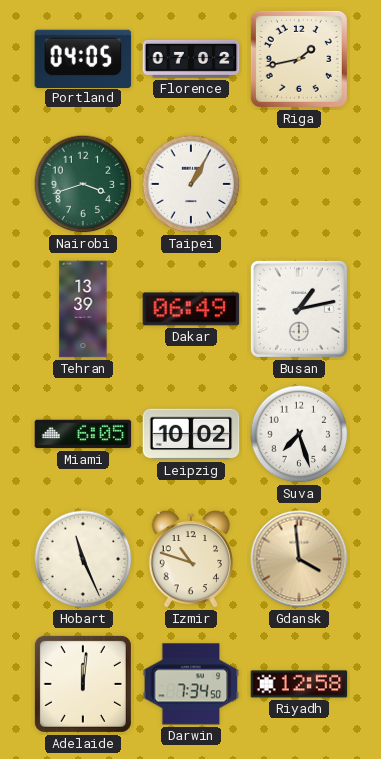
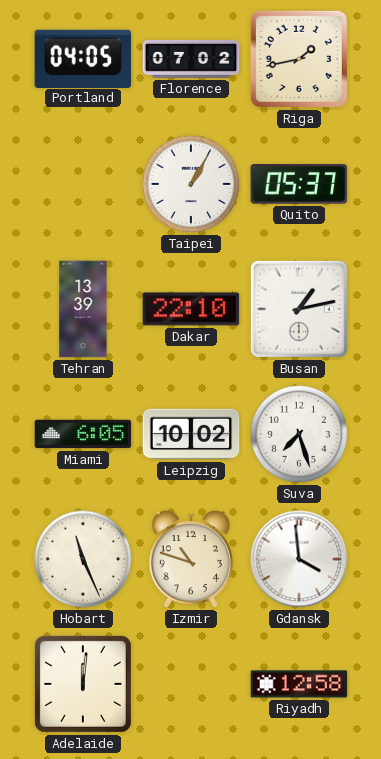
Nairobi: 3:42 -> none (83, 184)
Quito: none -> 05:37 (299, 185)
Dakar: 06:49 -> 22:10 (191, 309)
Gdansk dial: champagne -> white (299, 559)
Darwin: 7:34 -> none (191, 684)
